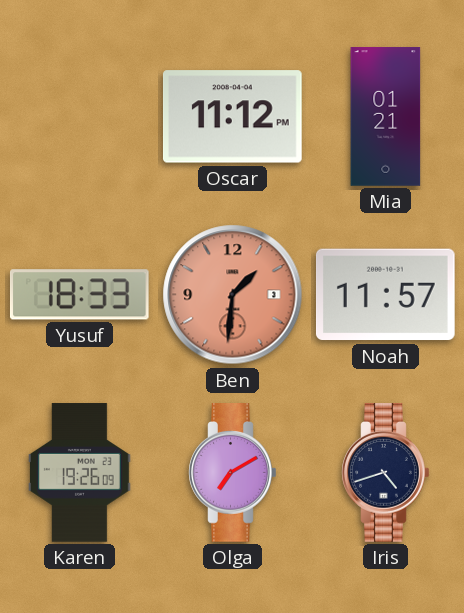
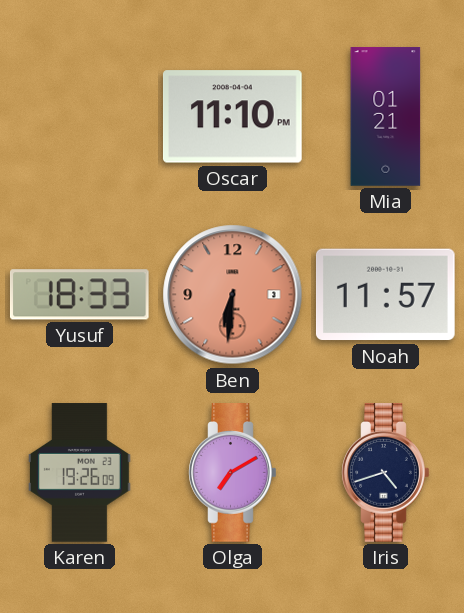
Oscar: 11:12 -> 11:10 (233, 117)
Ben: 1:31 -> 6:31 (233, 295)
